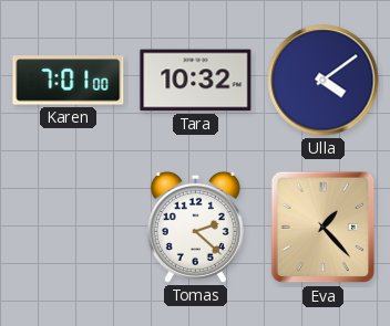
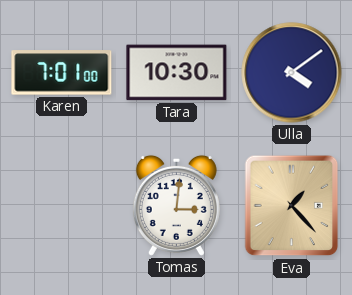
Tara: 10:32 -> 10:30 (177, 73)
Tomas: 2:22 -> 3:01 (176, 205)
